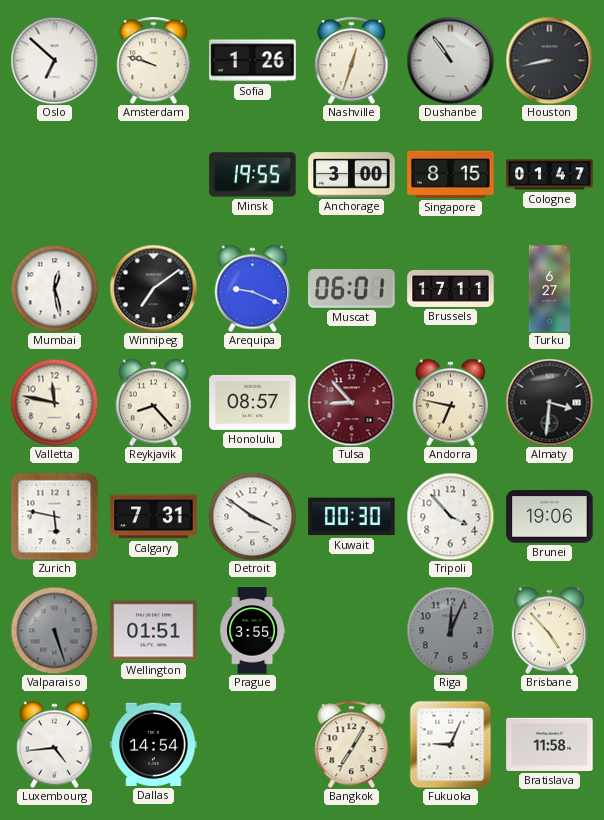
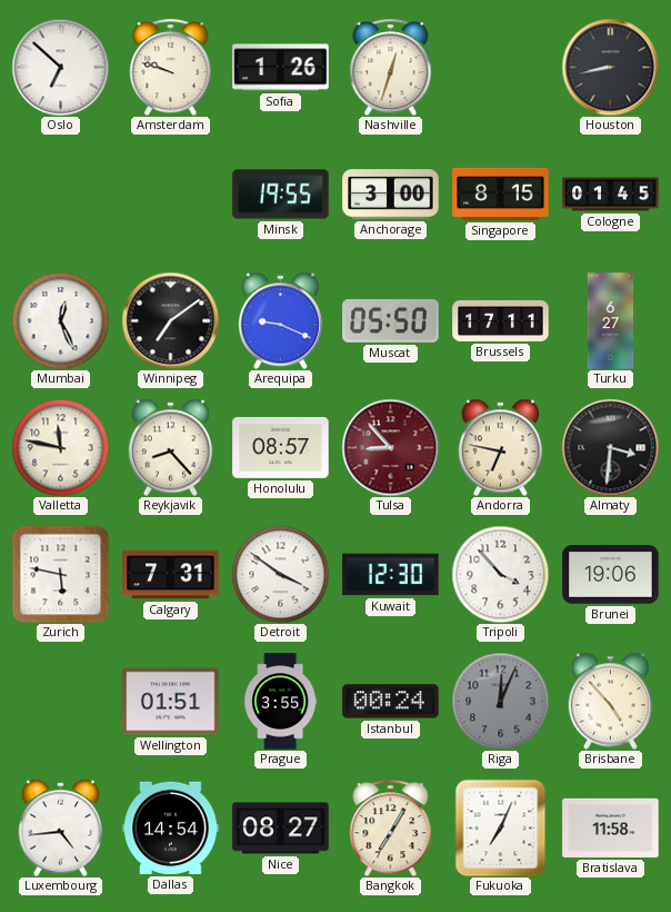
Dushanbe: 10:54 -> none (450, 60)
Cologne: 01:47 -> 01:45 (611, 195)
Mumbai: 12:28 -> 12:26 (60, 320)
Muscat: 06:01 -> 05:50 (391, 321)
Kuwait: 00:30 -> 12:30 (391, 575)
Valparaiso: 5:27 -> none (54, 630)
Istanbul: none -> 00:24 (391, 702)
Nice: none -> 08:27 (281, 829)
Fukuoka: 9:04 -> 7:04 (501, 827)
